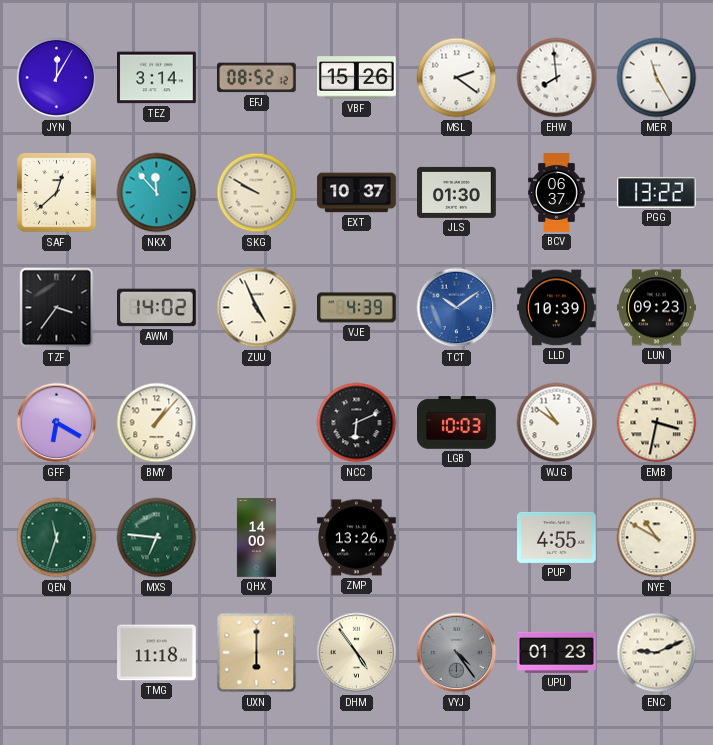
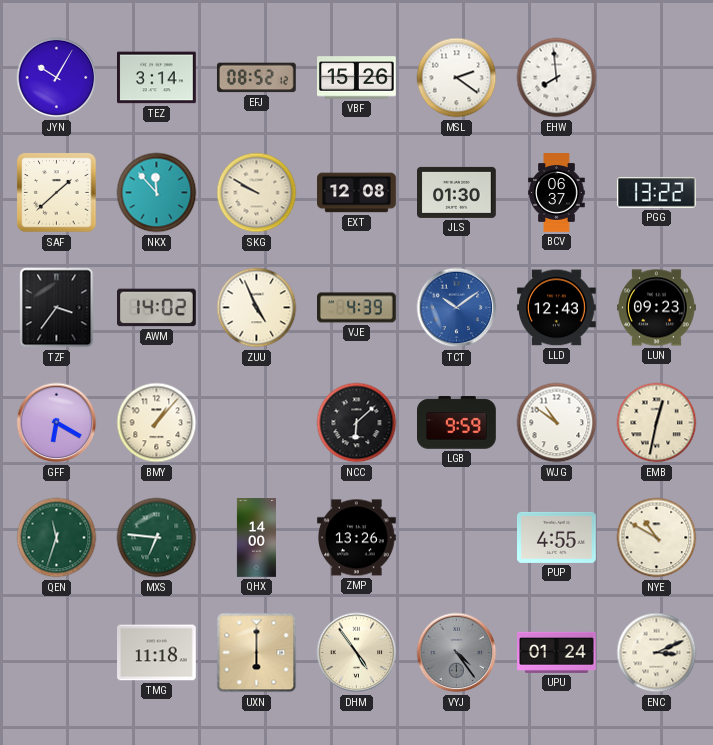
JYN: 12:05 -> 10:05 (57, 78)
MER: 11:25 -> none (657, 78)
SAF: 12:38 -> 1:38 (57, 193)
EXT: 10:37 -> 12:08 (357, 193)
LLD: 10:39 -> 12:43 (557, 308)
NCC: 6:11 -> 6:08 (357, 423)
LGB: 10:03 -> 9:59 (457, 423)
EMB: 3:32 -> 12:32 (657, 423)
UPU: 01:23 -> 01:24 (557, 652)
ENC: 9:11 -> 3:11 (657, 653)
